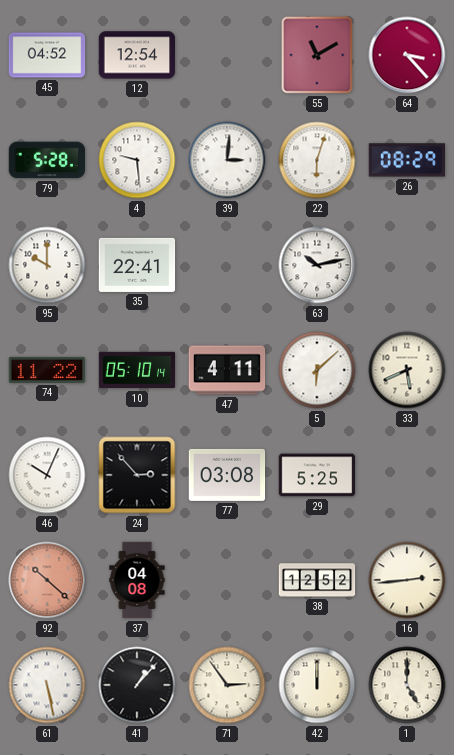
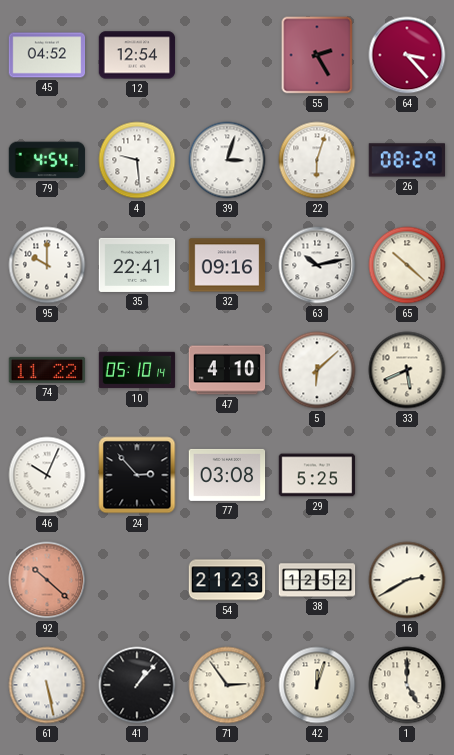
55: 11:10 -> 2:25 (317, 55)
79: 5:28 -> 4:54 (47, 160)
39: 3:01 -> 3:03 (227, 160)
32: none -> 09:16 (227, 265)
65: none -> 10:22 (407, 265)
47: 4:11 -> 4:10 (227, 370)
37: 04:08 -> none (137, 580)
54: none -> 21:23 (227, 580)
16: 2:44 -> 2:40 (407, 580)
42: 12:00 -> 12:03 (317, 685)
